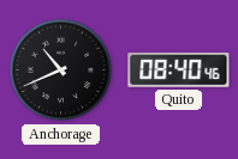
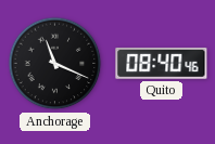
Anchorage: 10:41 -> 11:19 (55, 64)
